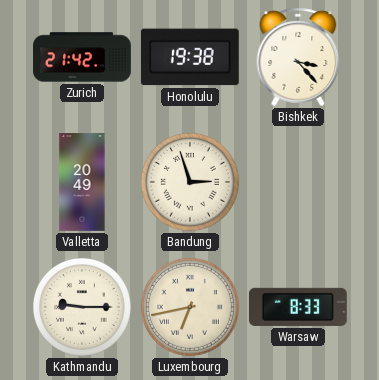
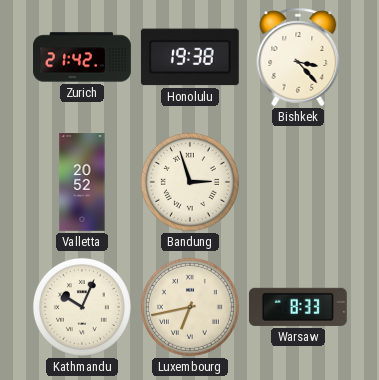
Valletta: 20:49 -> 20:52 (82, 182)
Kathmandu: 9:15 -> 10:04 (82, 307)
